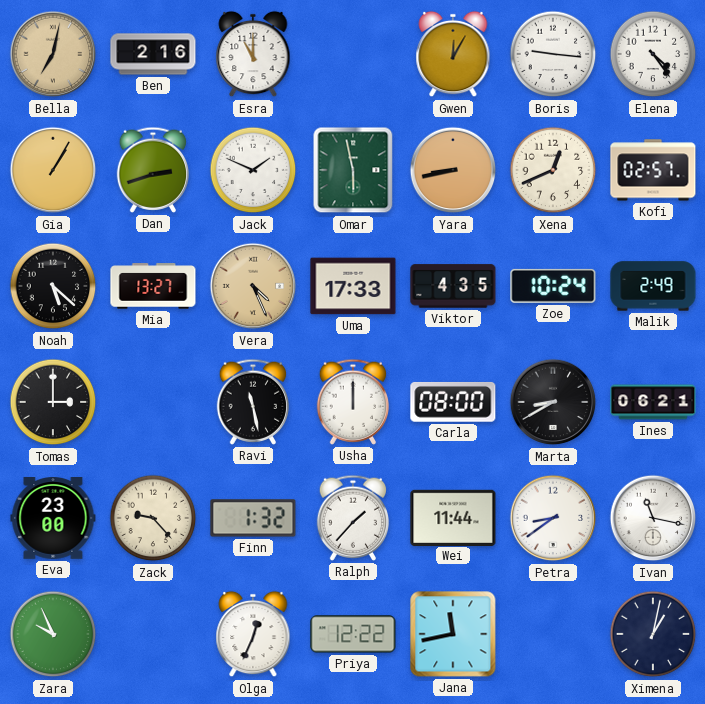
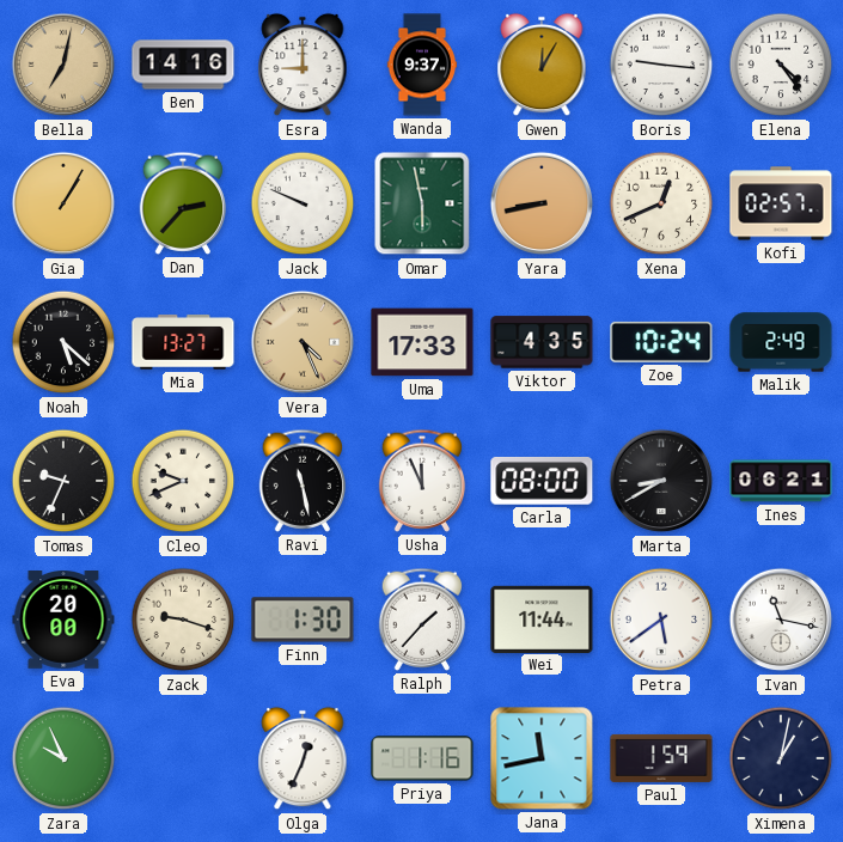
Ben: 2:16 -> 14:16 (183, 65)
Esra: 11:00 -> 9:00 (303, 65)
Wanda: none -> 9:37 (422, 65)
Dan: 2:42 -> 2:37 (183, 203)
Jack: 1:49 -> 9:49 (303, 203)
Tomas: 3:00 -> 9:34 (63, 481)
Cleo: none -> 9:41 (183, 481)
Usha: 12:00 -> 11:56 (422, 481)
Eva: 23:00 -> 20:00 (63, 621)
Zack: 9:23 -> 9:18 (183, 620)
Finn: 1:32 -> 1:30 (303, 620)
Petra: 8:39 -> 5:39 (661, 620)
Priya: 12:22 -> 1:16 (422, 758)
Paul: none -> 1:59 (661, 758)
